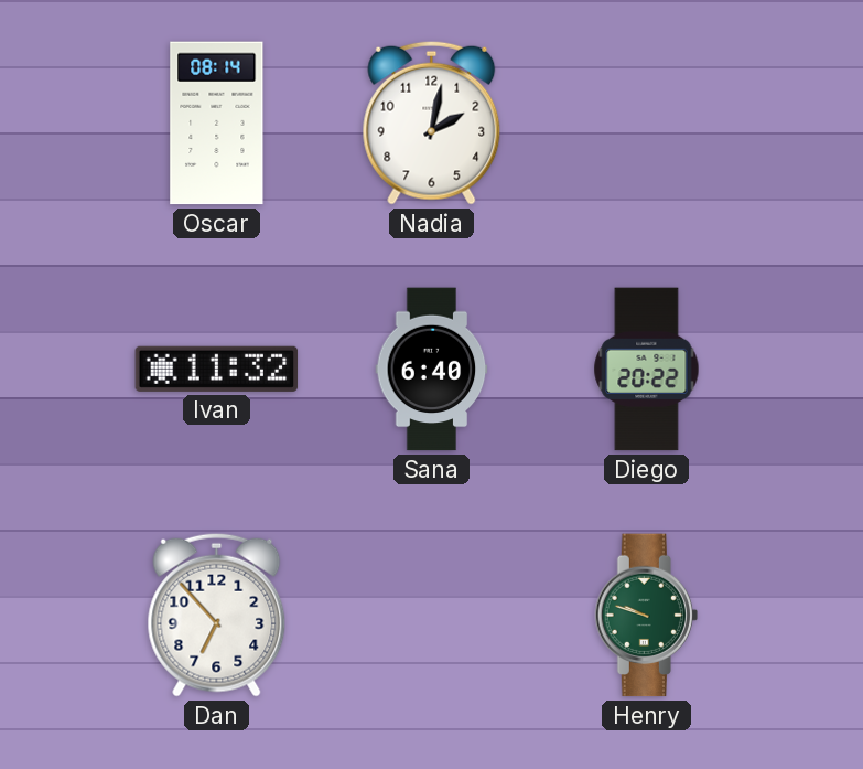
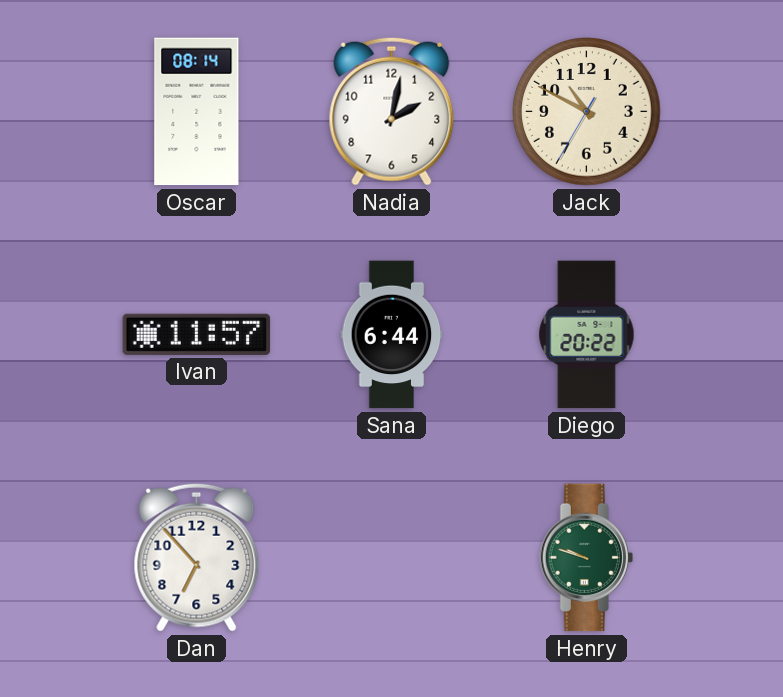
Jack: none -> 10:49 (587, 112)
Ivan: 11:32 -> 11:57 (197, 334)
Sana: 6:40 -> 6:44 (392, 335)
